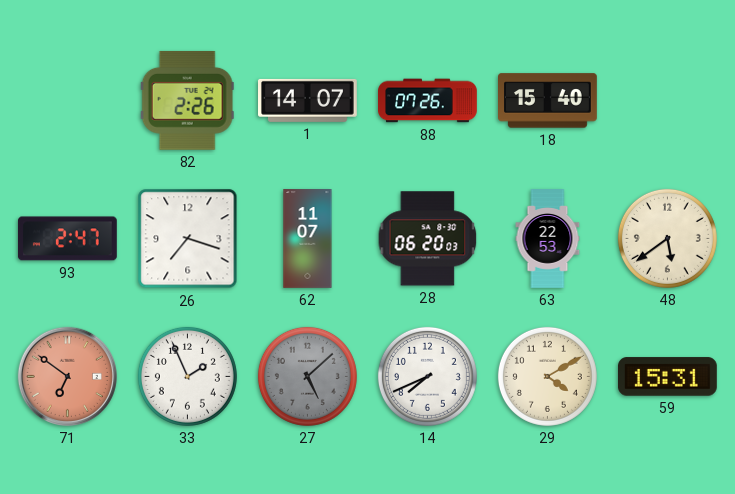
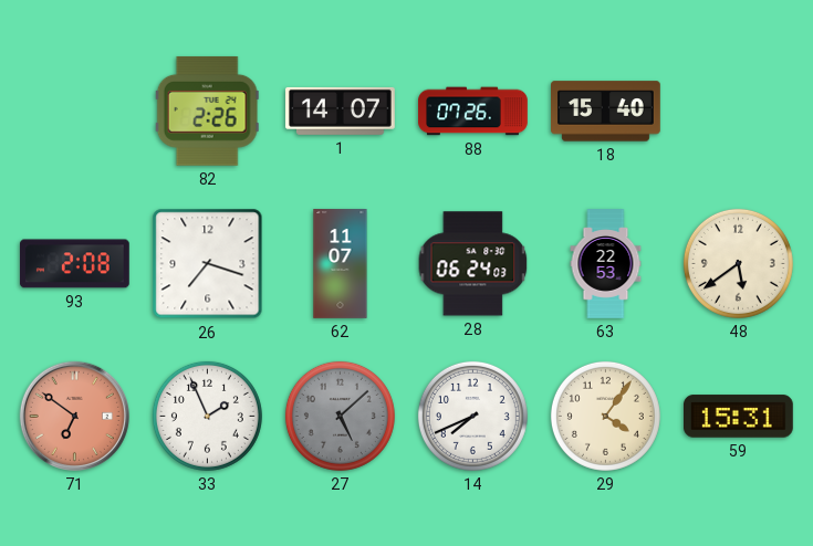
93: 2:47 -> 2:08 (74, 264)
28: 06:20 -> 06:24 (473, 264)
29: 4:10 -> 4:06 (605, 416)
